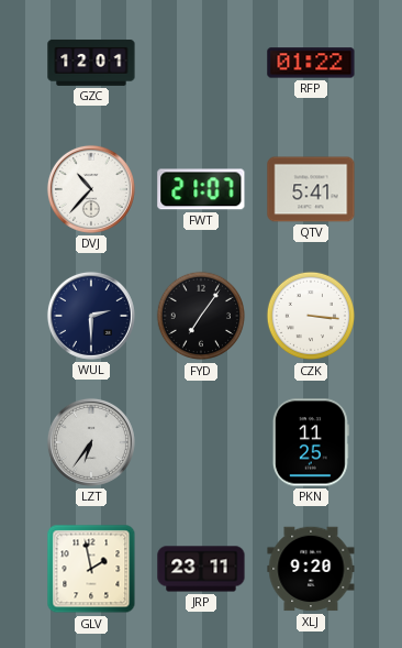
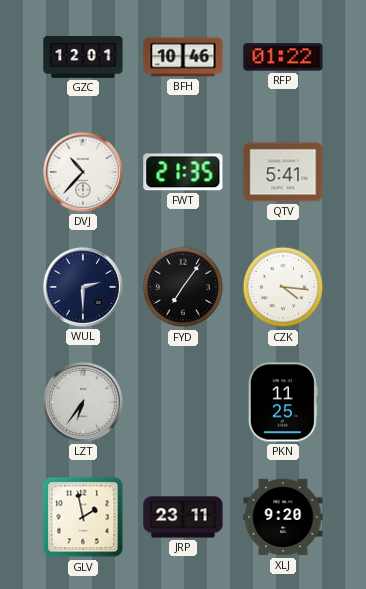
BFH: none -> 10:46 (183, 57)
FWT: 21:07 -> 21:35 (183, 172)
CZK: 3:16 -> 4:16 (283, 287)
